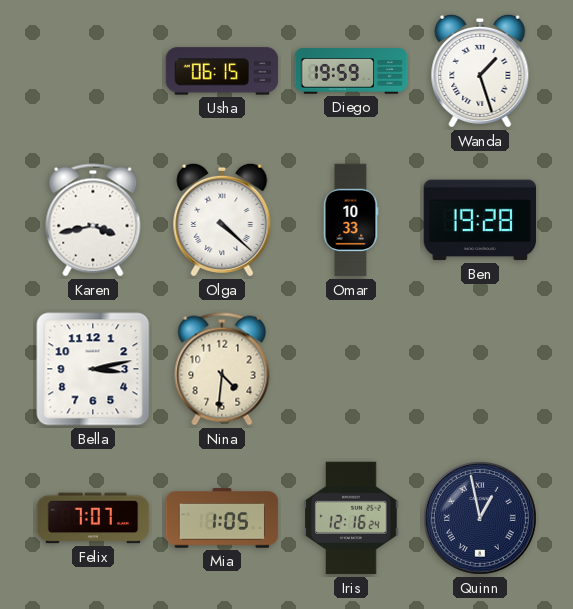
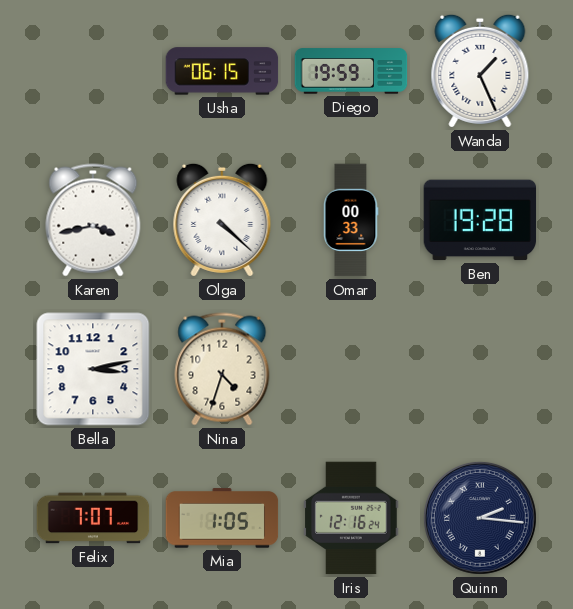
Wanda: 1:27 -> 1:26 (480, 71)
Omar: 10:33 -> 00:33 (351, 220)
Nina: 4:31 -> 4:33 (222, 369)
Quinn: 12:58 -> 2:16 (480, 518)
